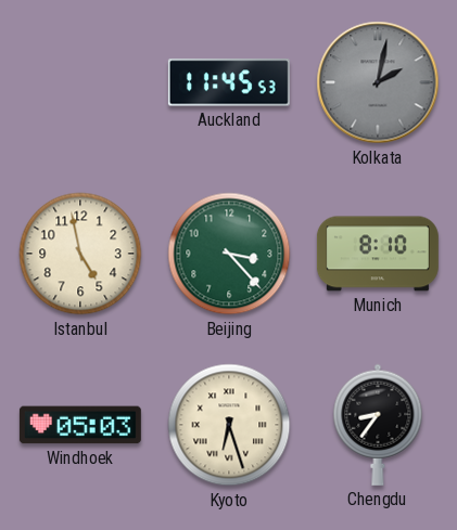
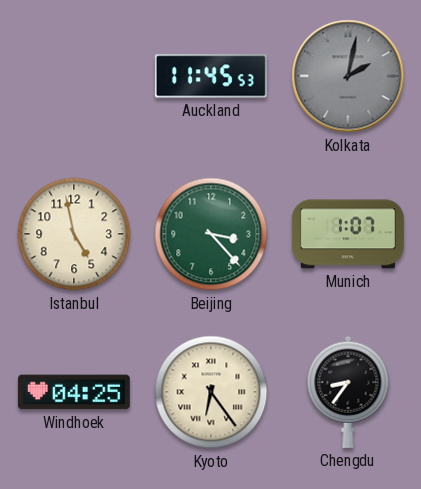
Munich: 8:10 -> 1:07 (348, 234)
Windhoek: 05:03 -> 04:25 (74, 392)
Kyoto: 6:27 -> 6:24 (211, 392)
